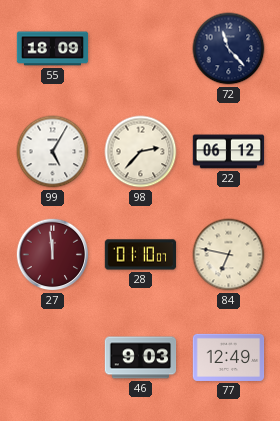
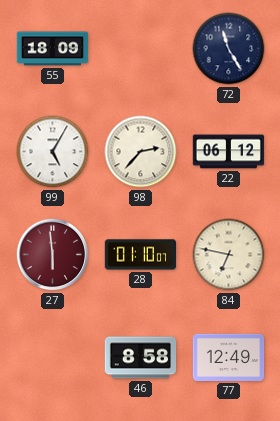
72: 11:23 -> 11:25 (229, 49)
27: 11:59 -> 5:59 (53, 255)
46: 9:03 -> 8:58 (141, 358)
